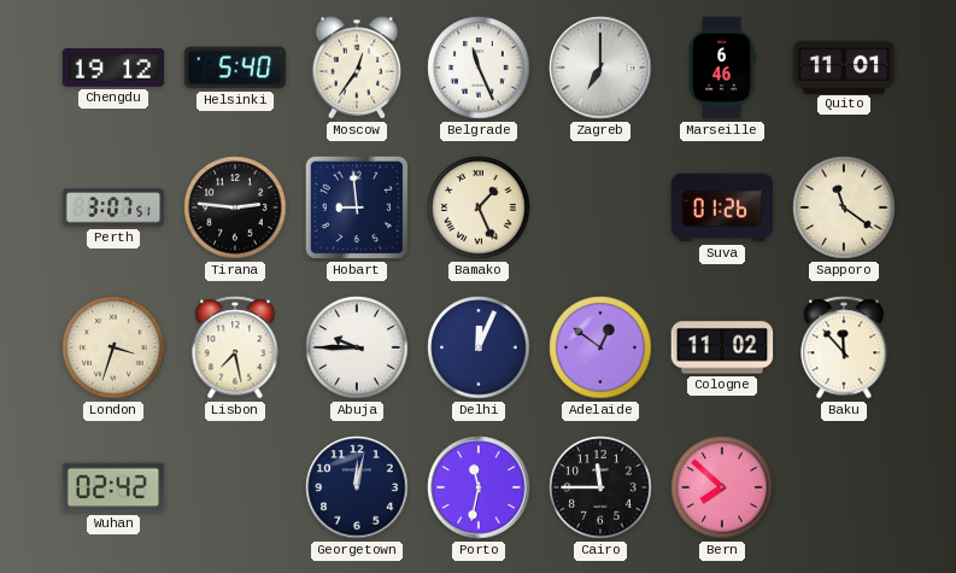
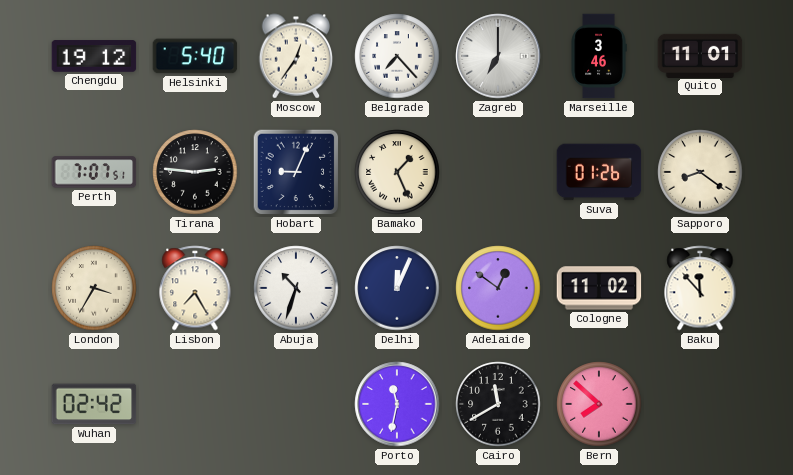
Belgrade: 11:26 -> 7:23 (397, 56)
Marseille: 6:46 -> 3:46 (599, 56)
Perth: 3:07 -> 7:07 (94, 172)
Hobart: 8:59 -> 9:04 (296, 172)
Sapporo: 11:21 -> 8:21 (700, 172)
London: 3:33 -> 3:35 (94, 288)
Lisbon: 7:28 -> 7:25 (195, 288)
Abuja: 9:45 -> 10:33 (296, 288)
Georgetown: 12:02 -> none (357, 487)
Cairo: 11:45 -> 11:40 (498, 404)
